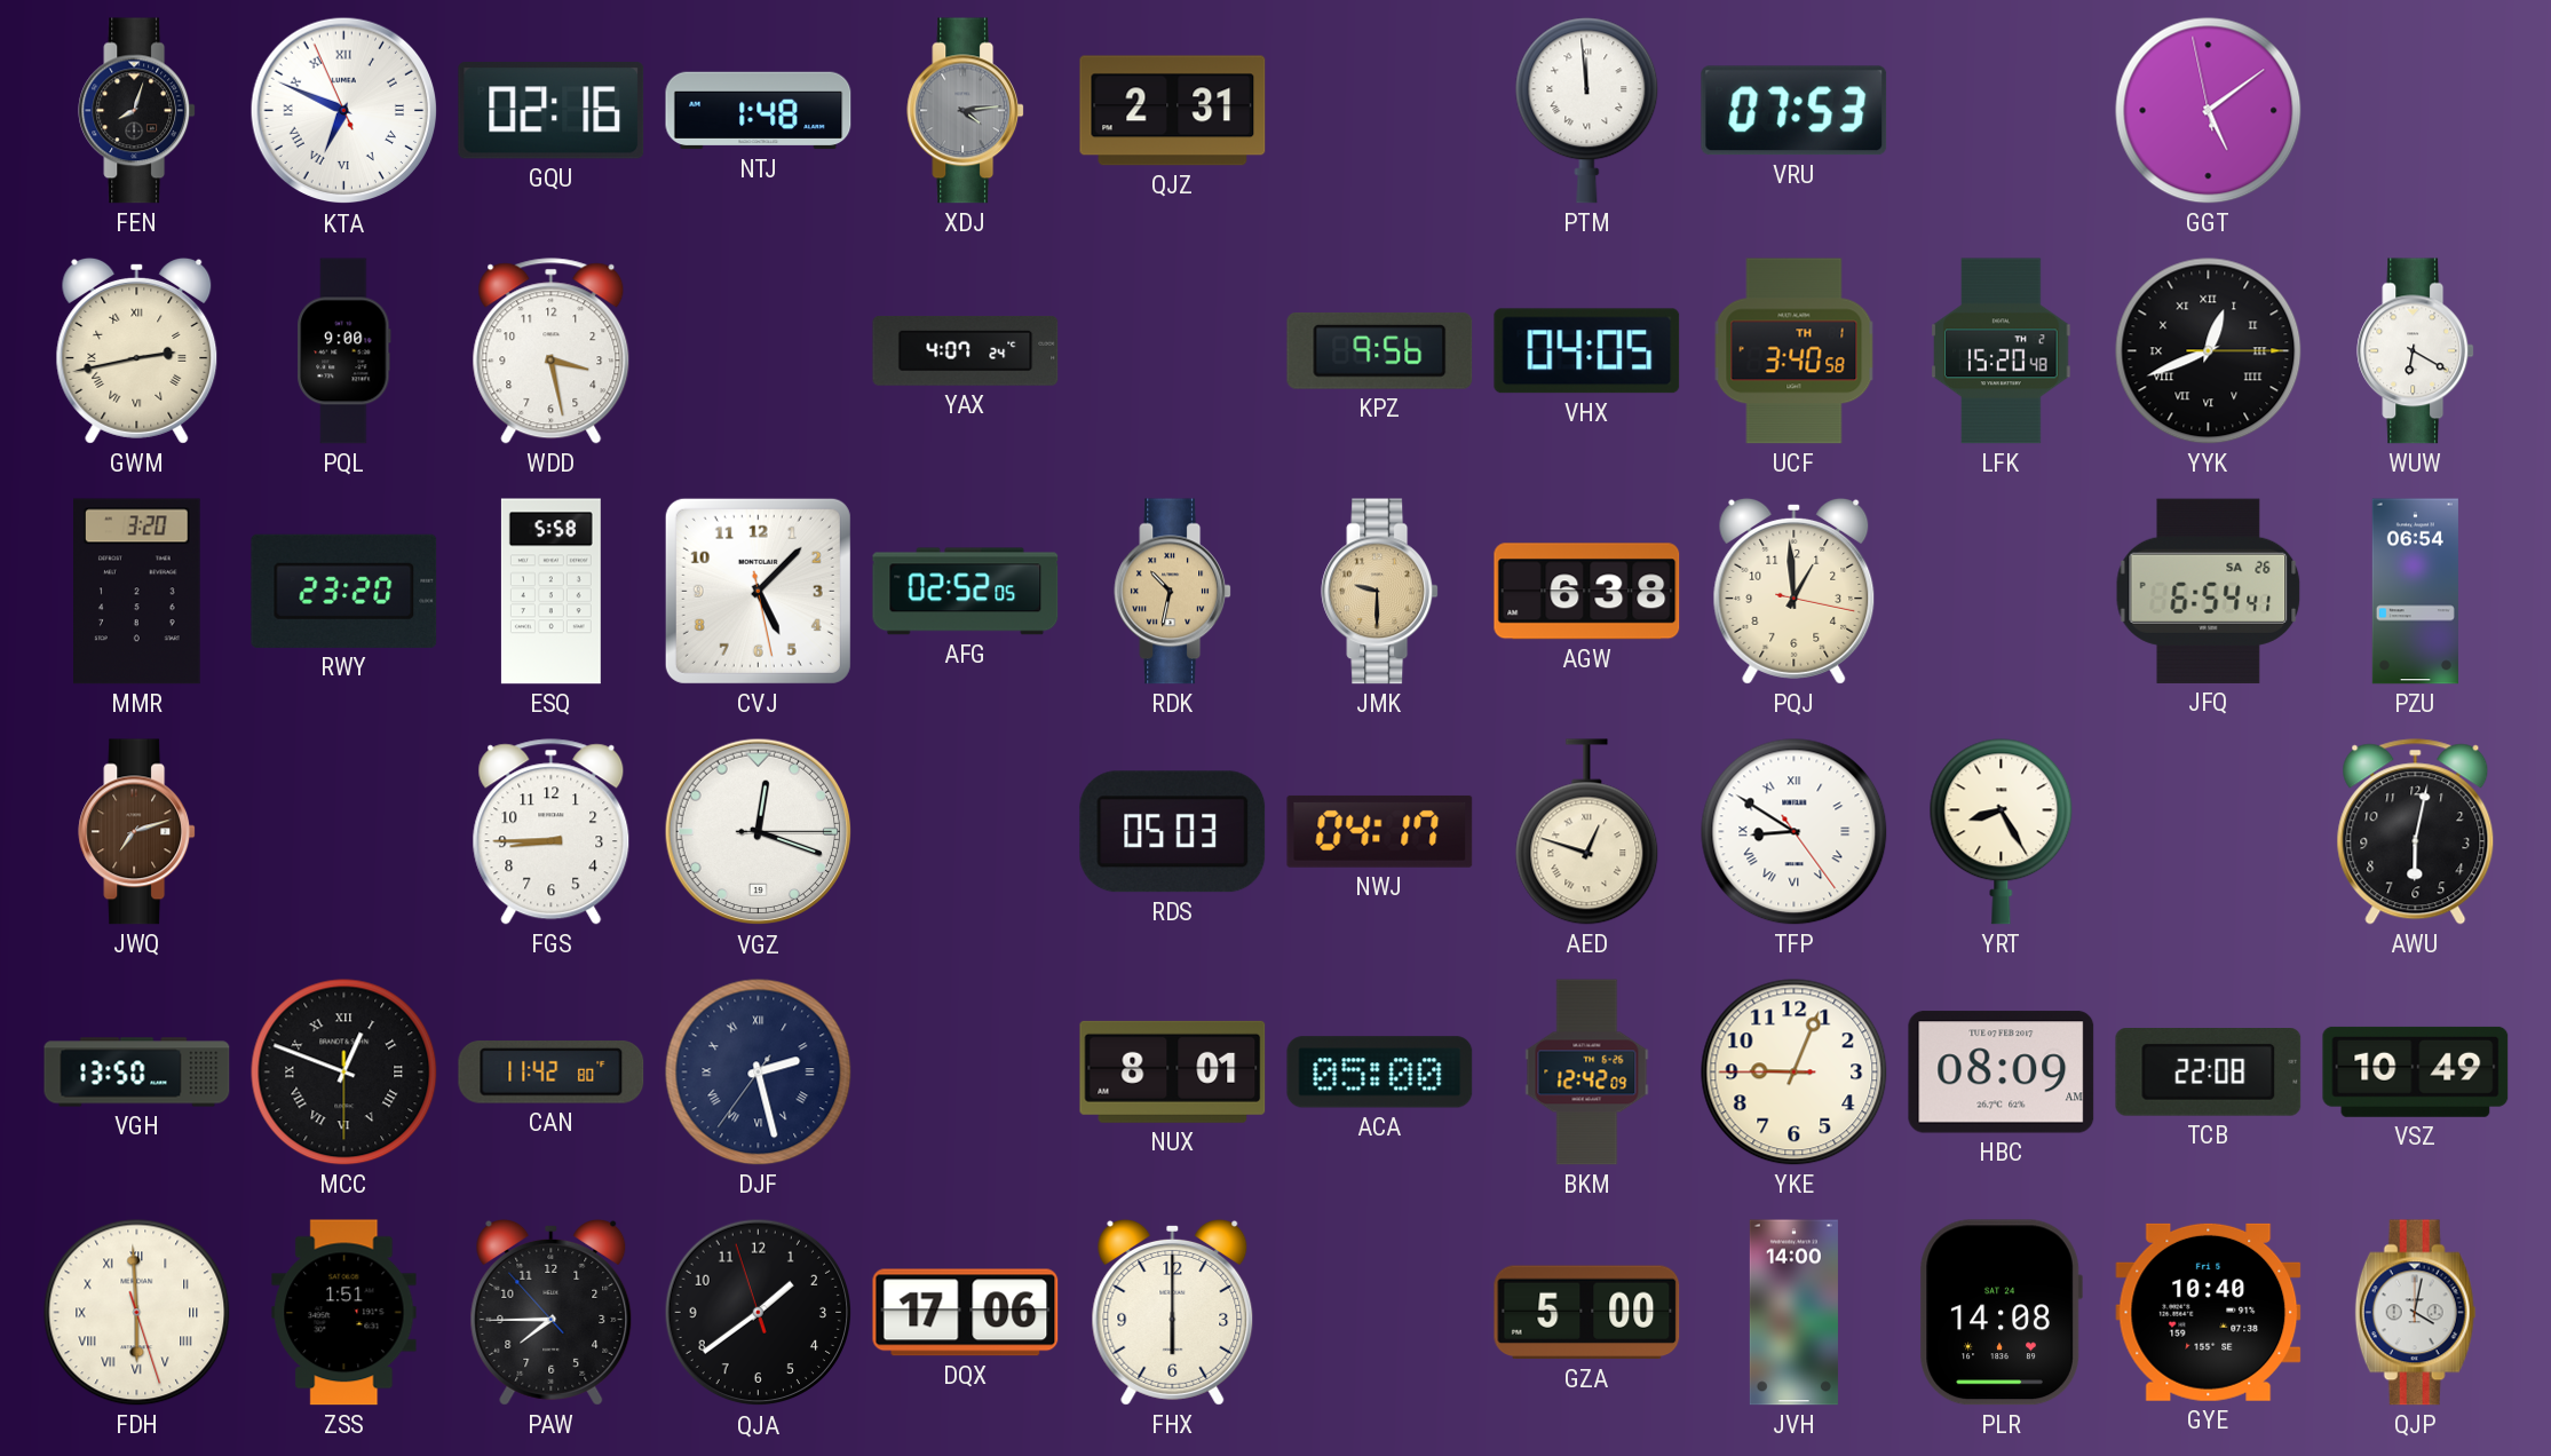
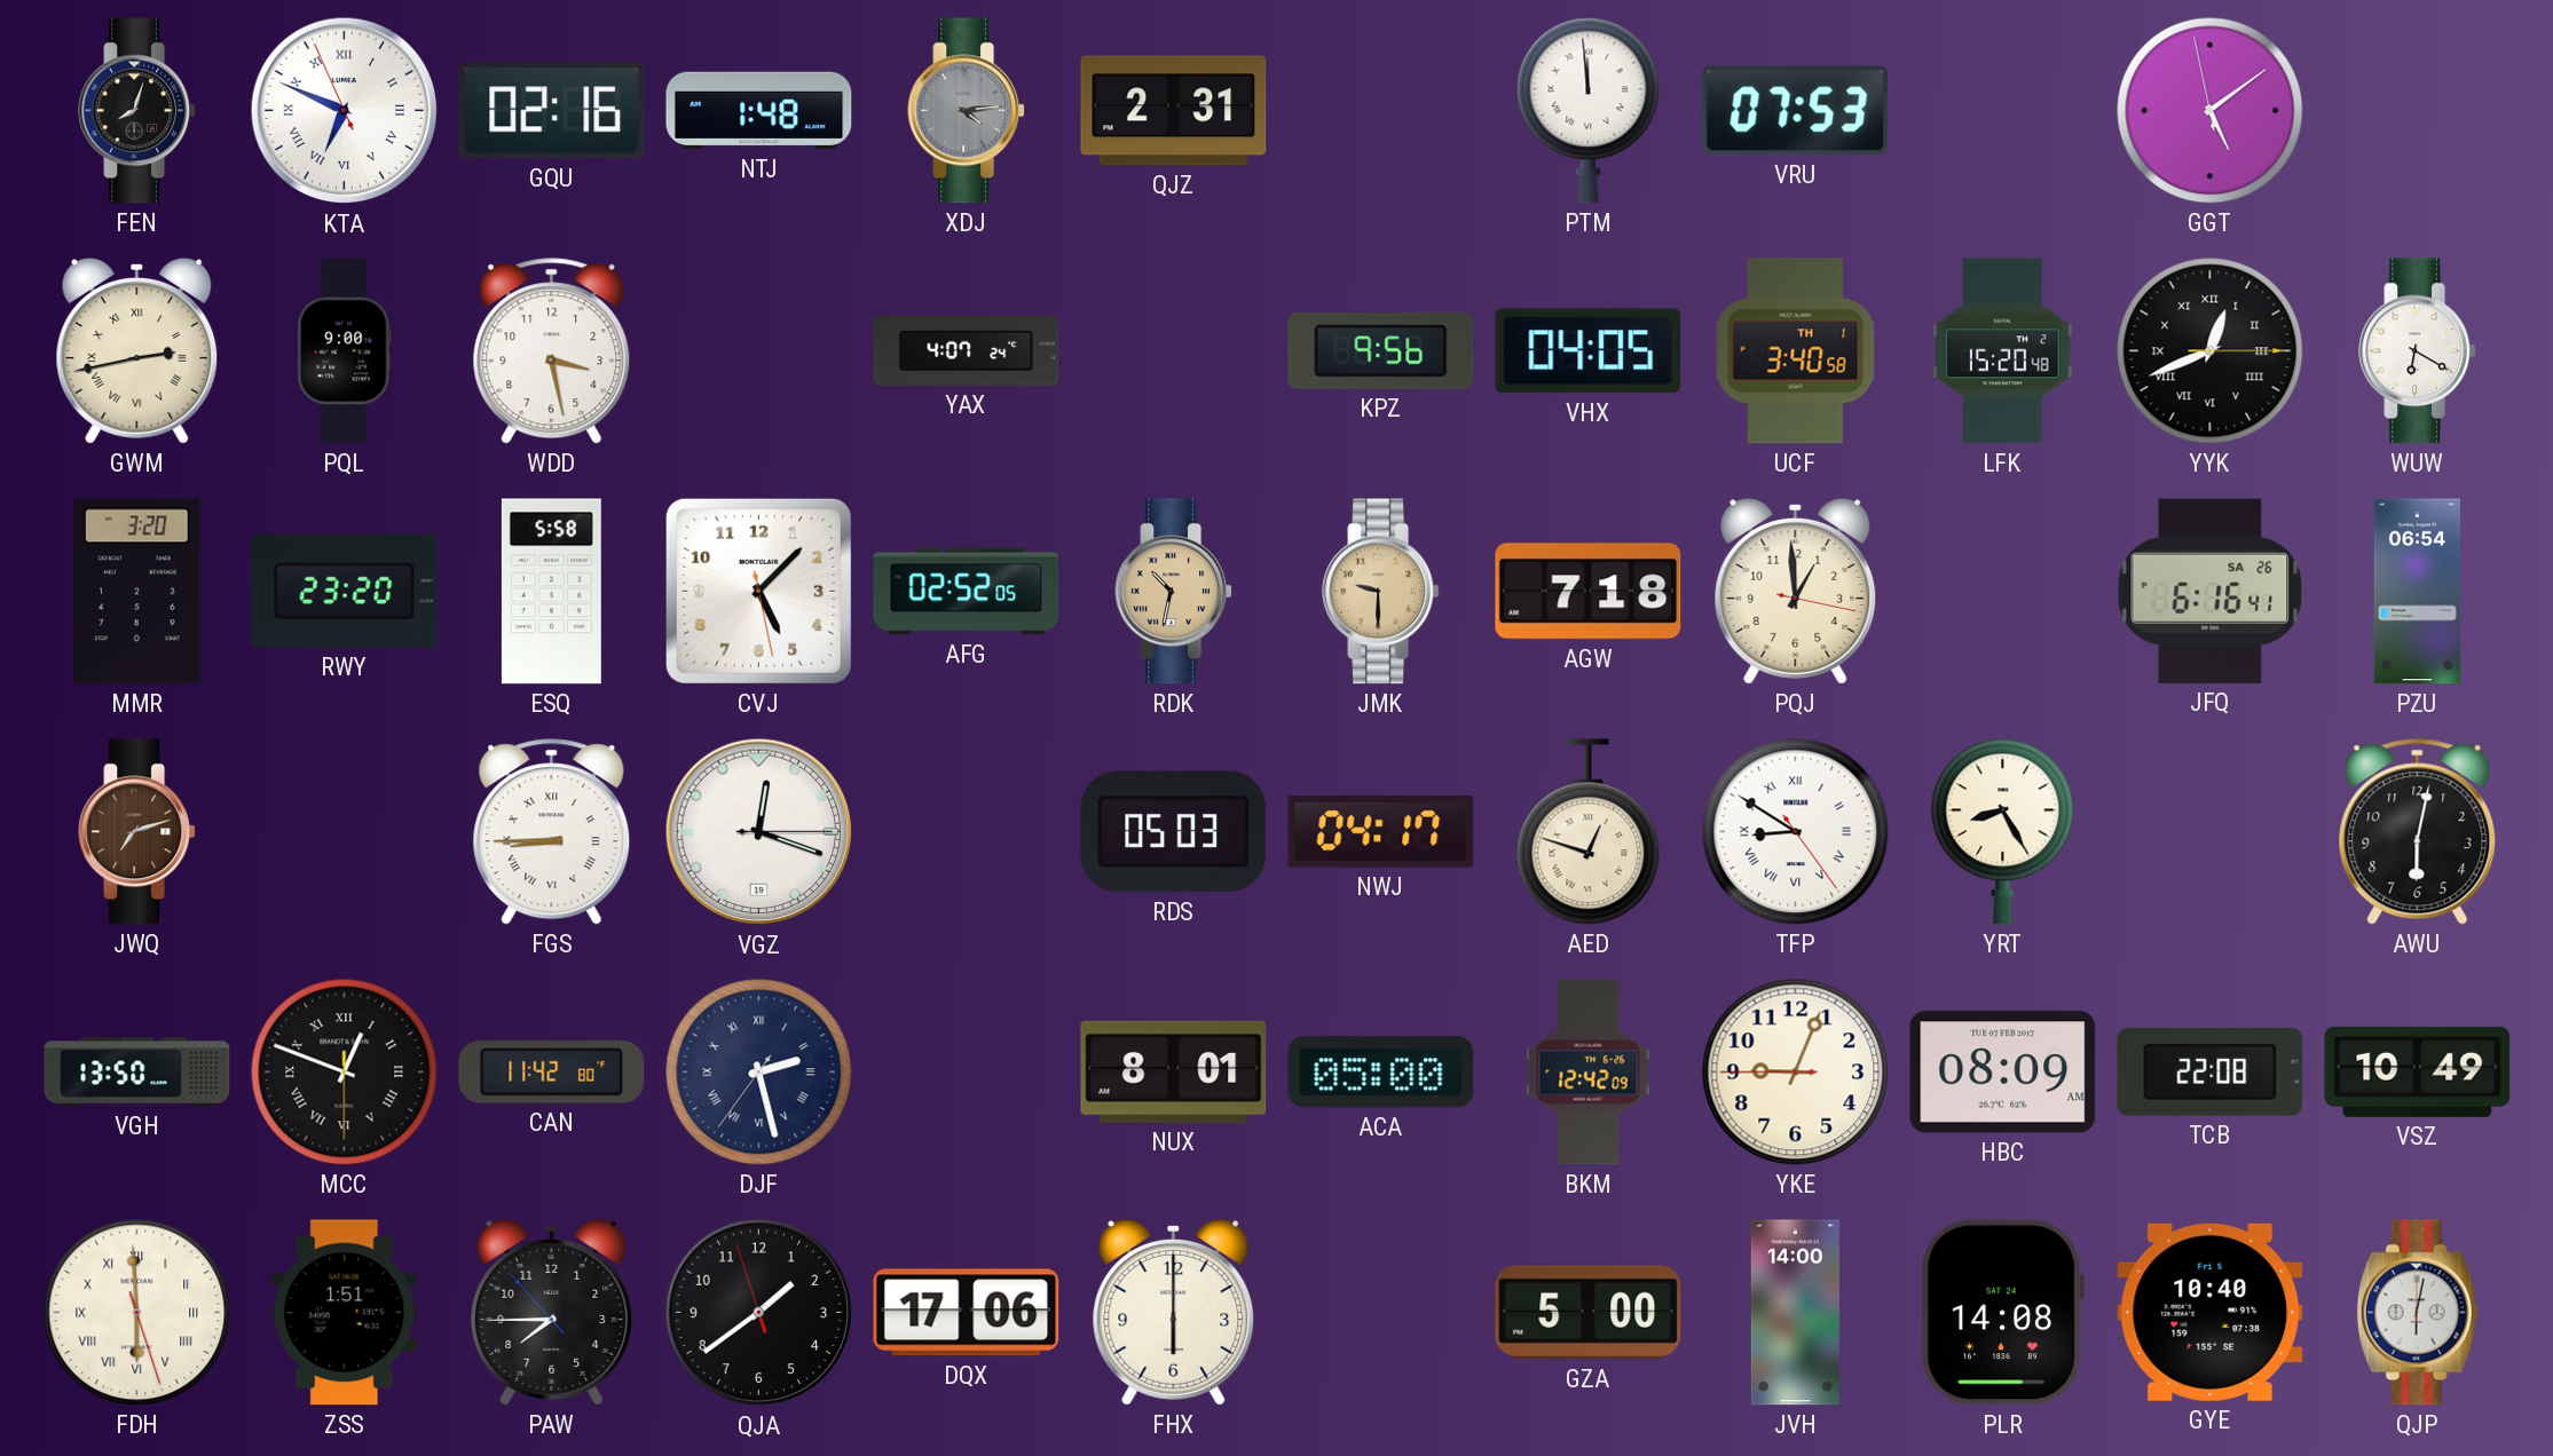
AGW: 6:38 -> 7:18 (1589, 592)
JFQ: 6:54 -> 6:16 (2211, 591)
FGS numerals: Arabic -> Roman (552, 832)
QJP: 4:02 -> 6:02 (2418, 1313)
